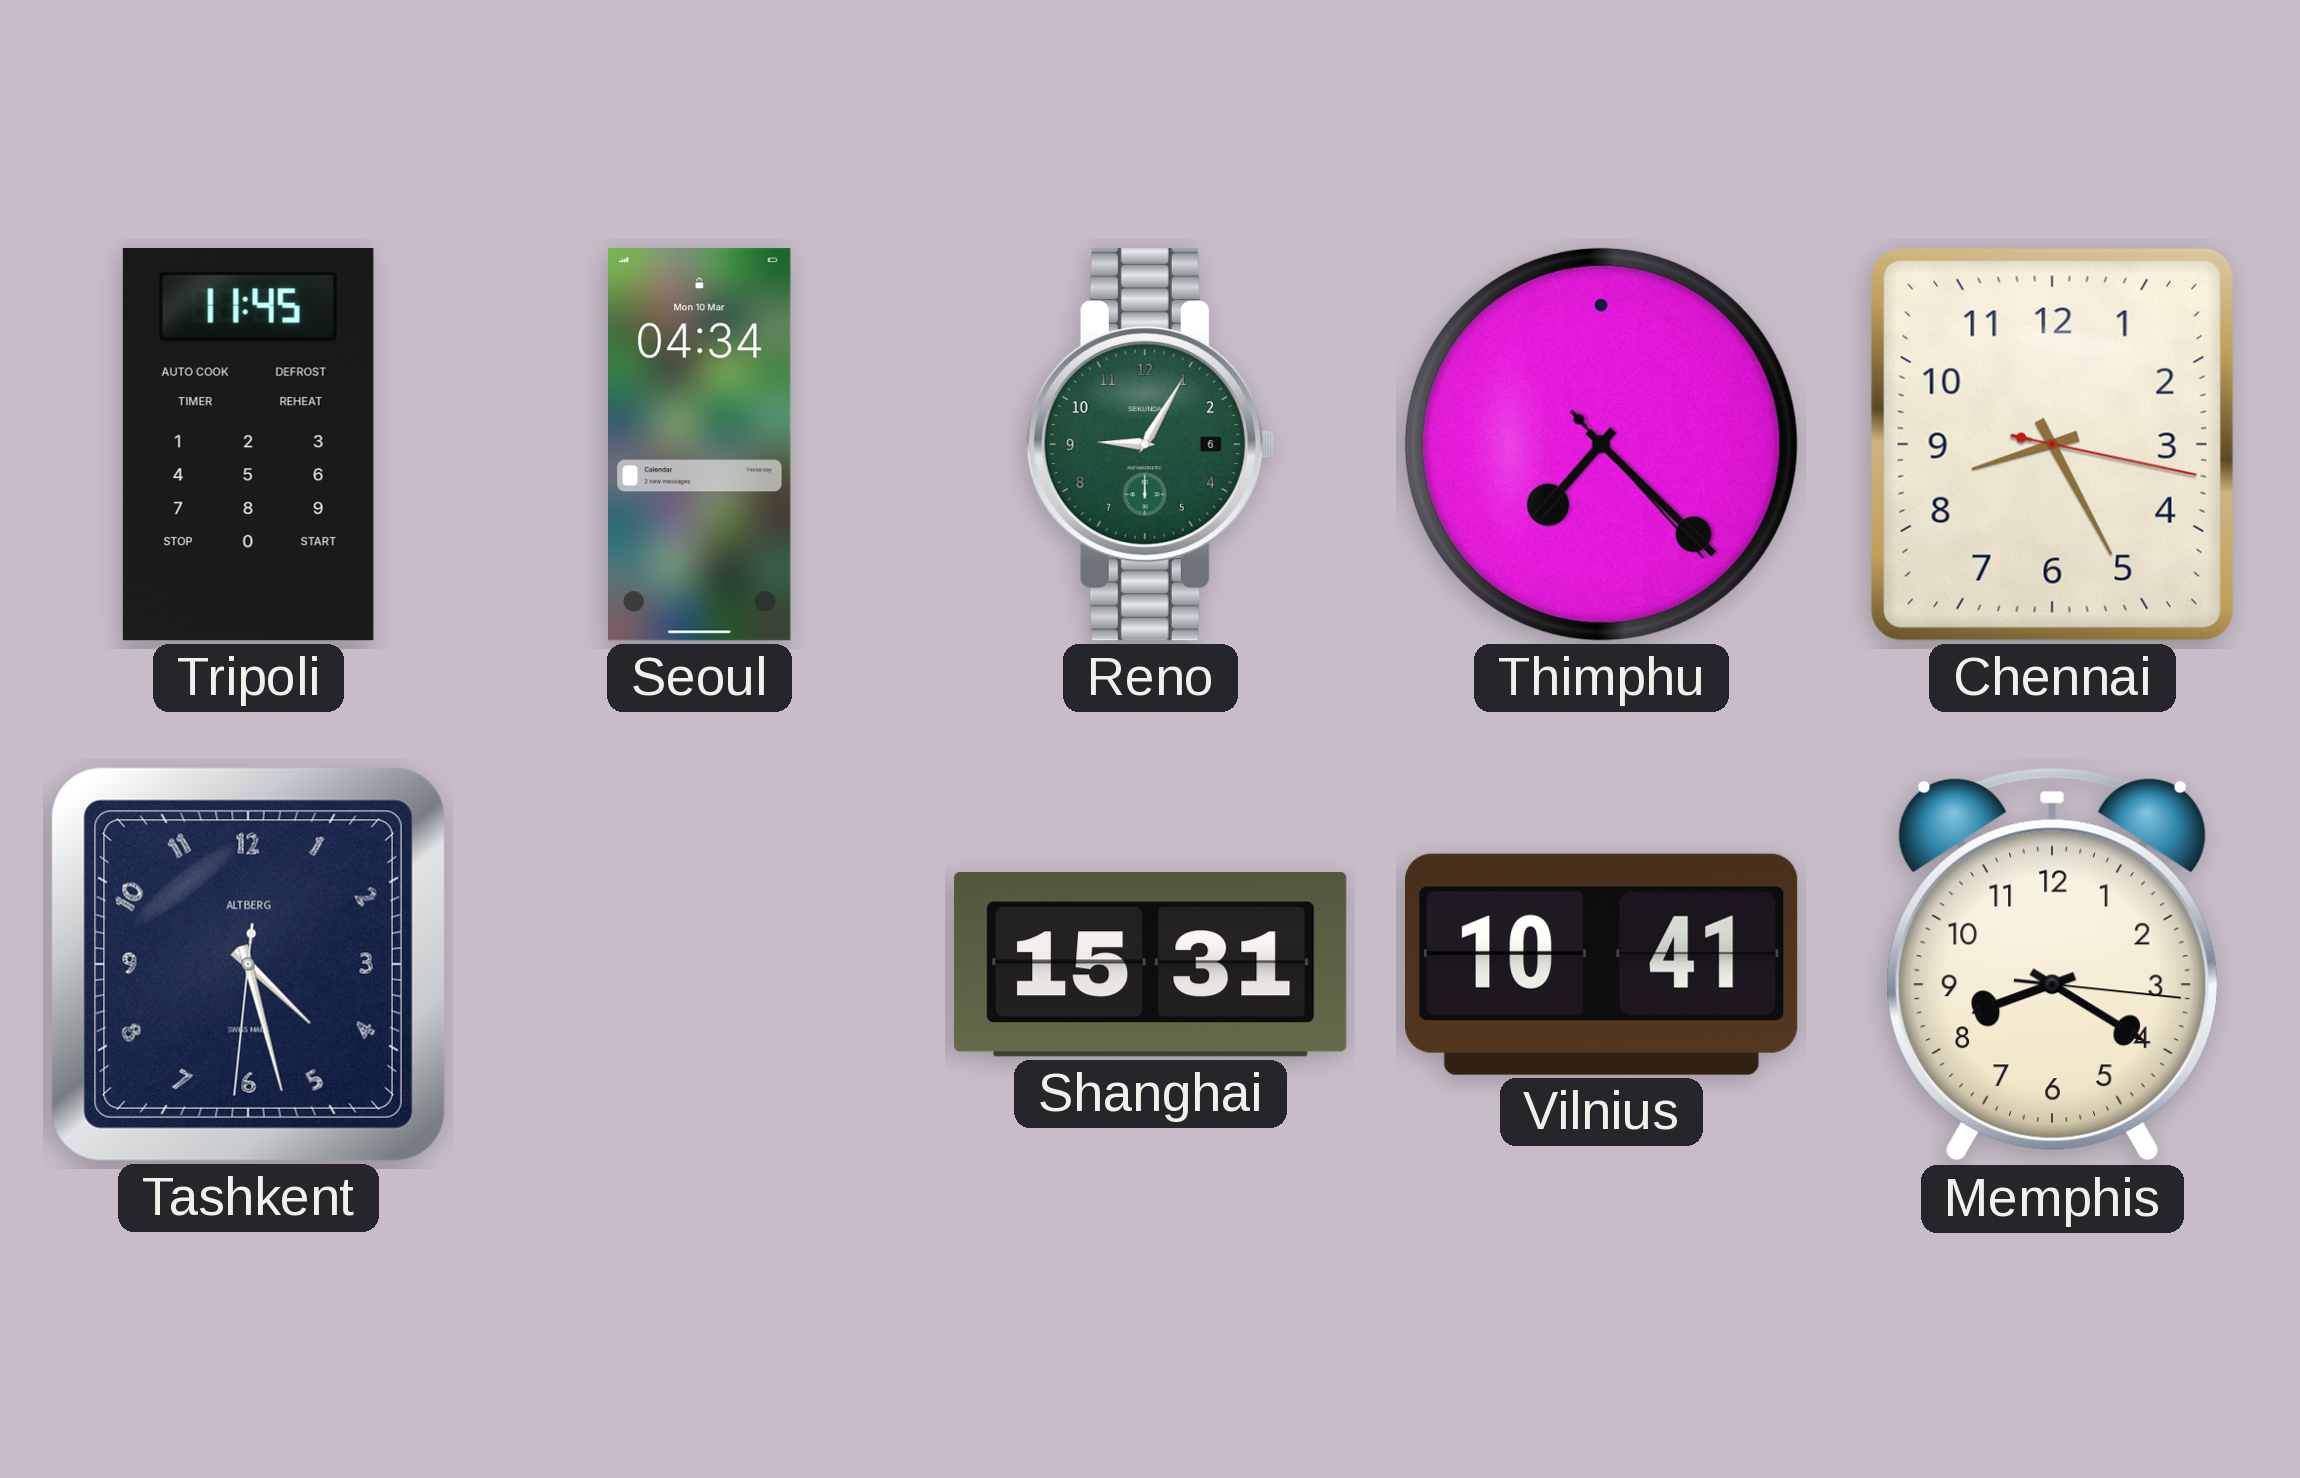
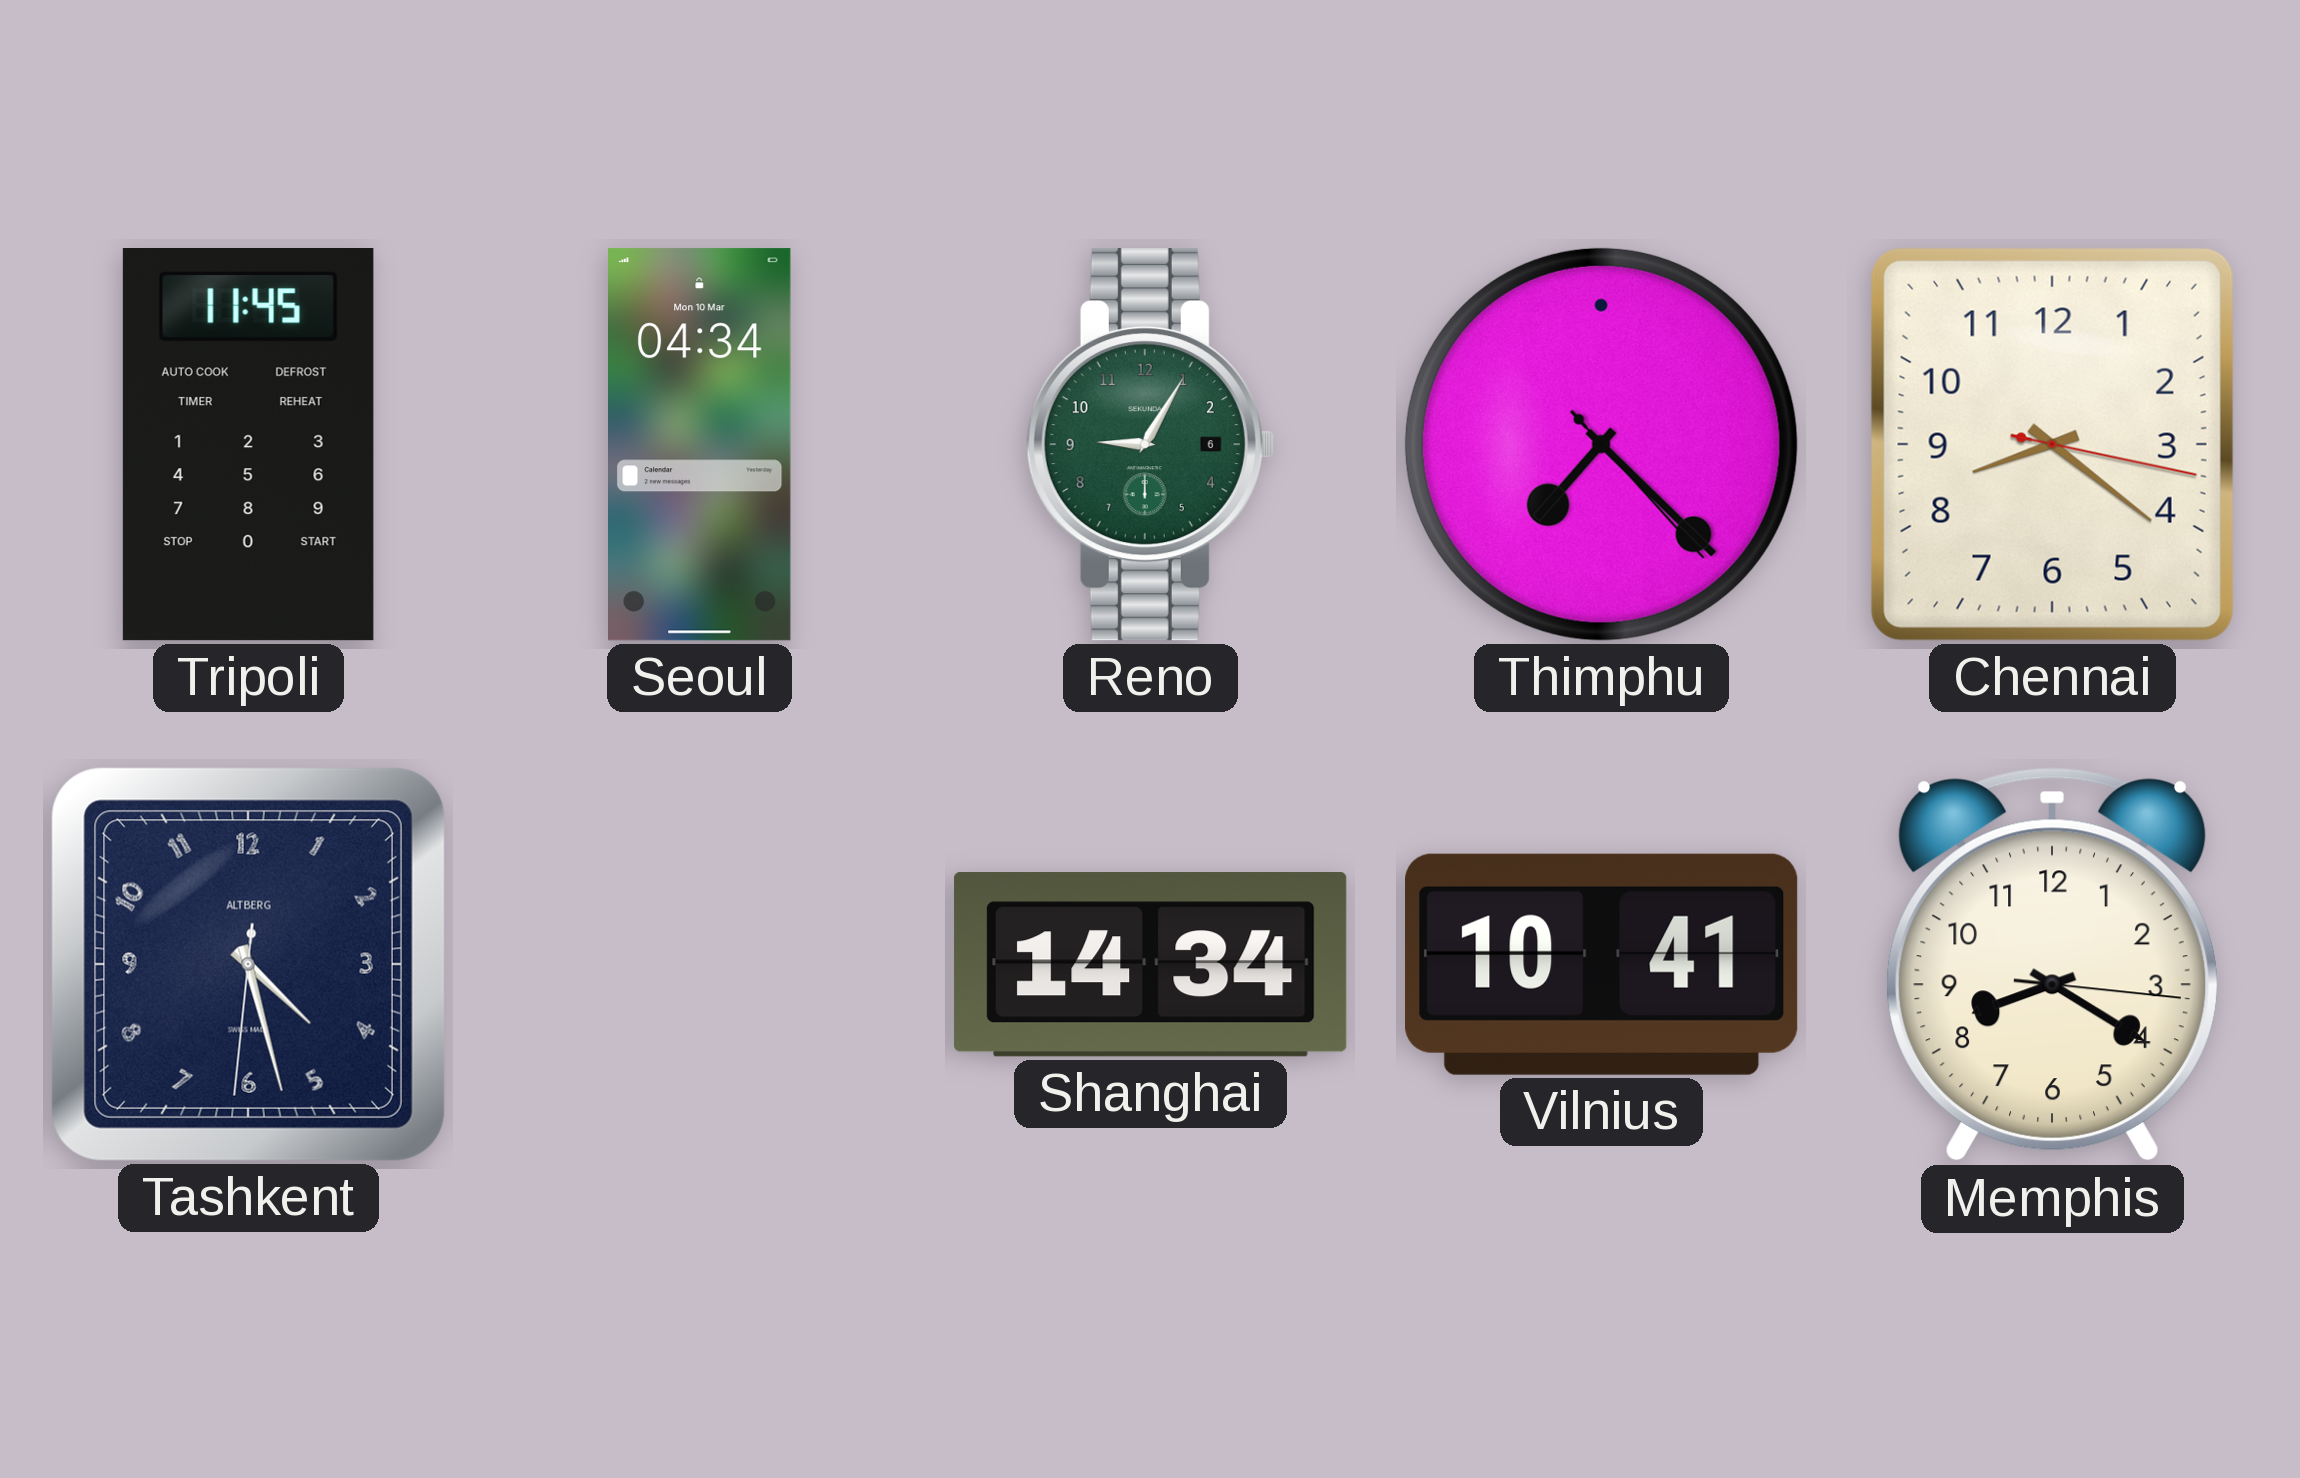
Chennai: 8:25 -> 8:21 (2052, 444)
Shanghai: 15:31 -> 14:34 (1151, 965)
